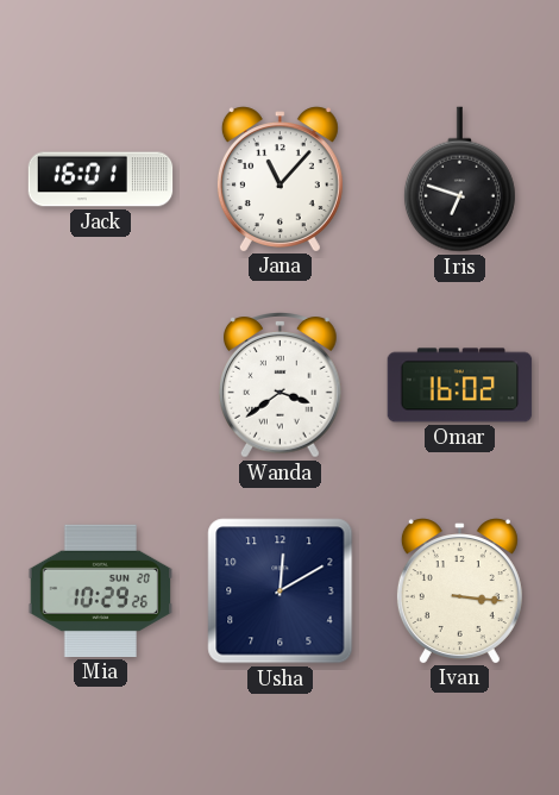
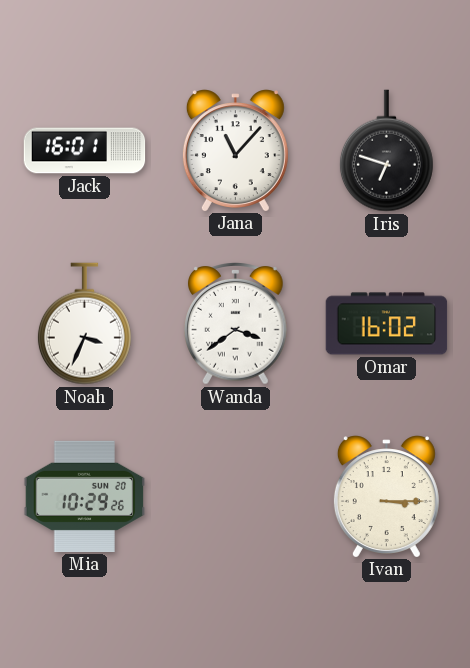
Noah: none -> 3:34 (84, 324)
Usha: 12:10 -> none (281, 591)
Ivan: 3:16 -> 3:15 (386, 496)
